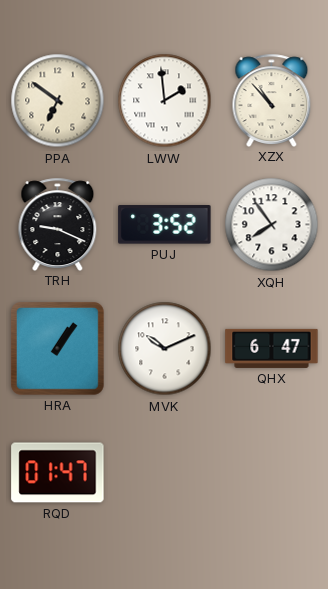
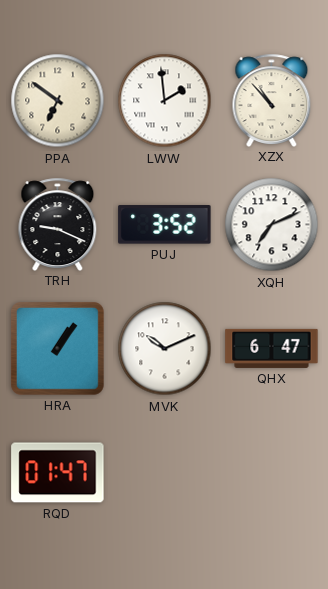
XQH: 7:54 -> 7:11 (272, 225)
